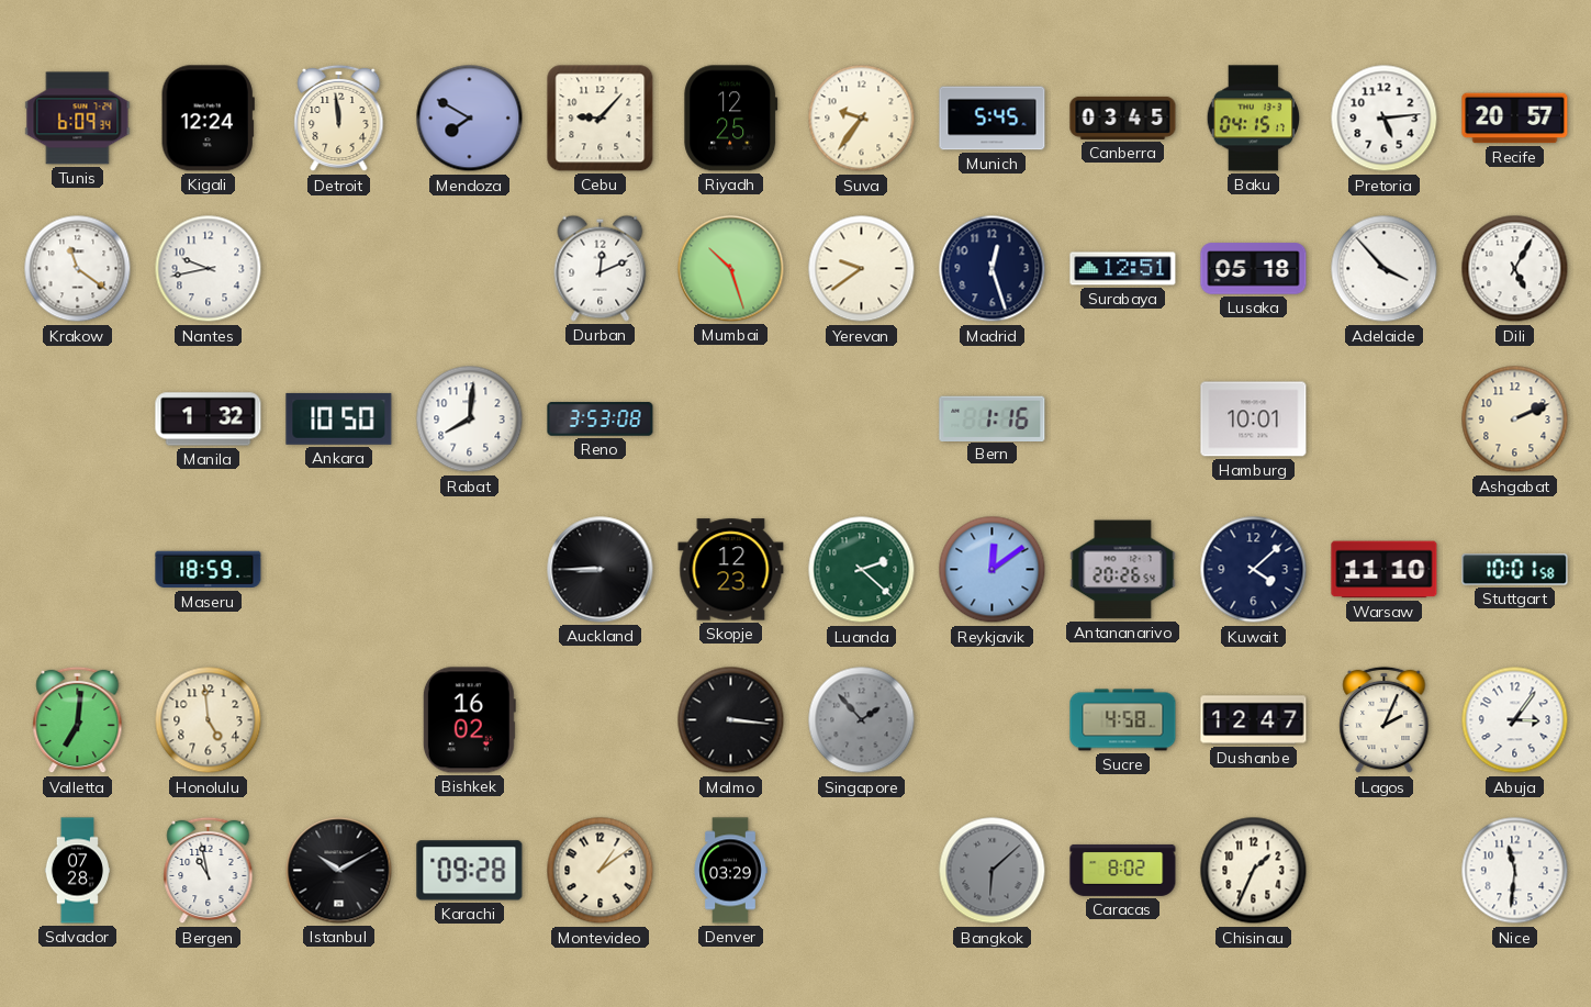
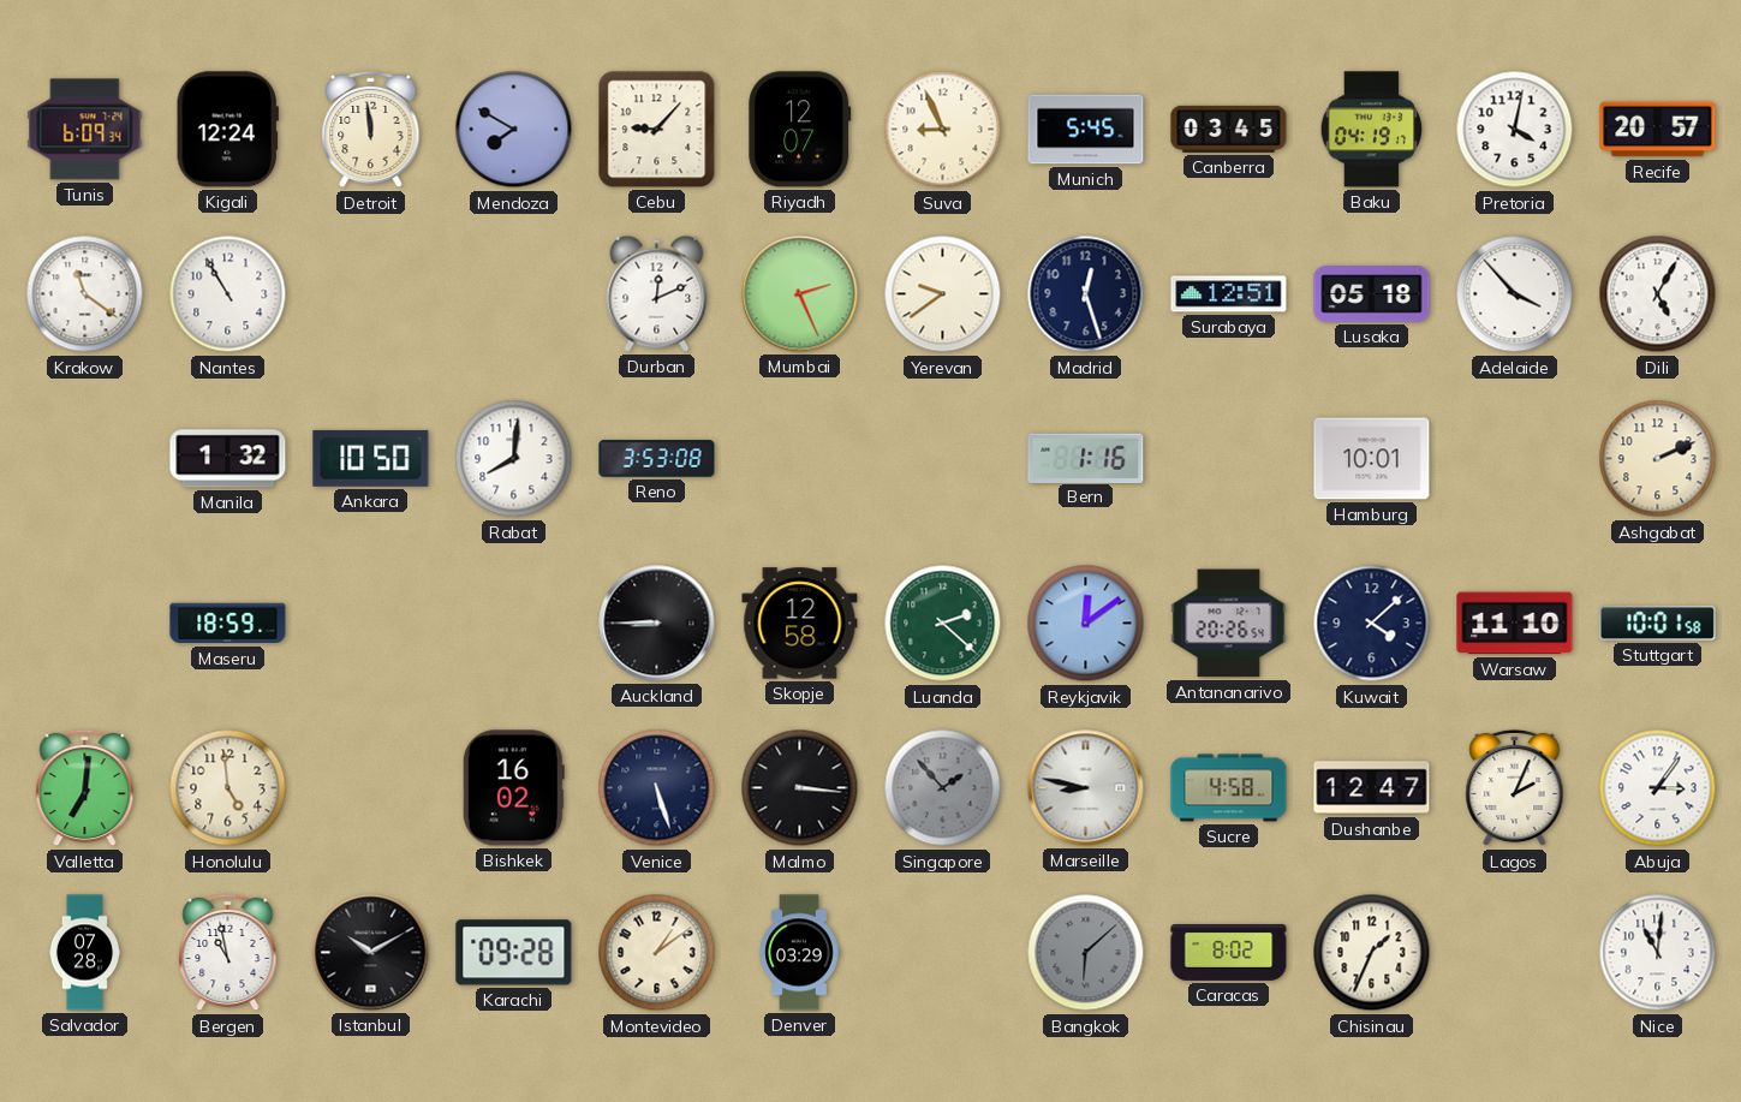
Riyadh: 12:25 -> 12:07 (800, 130)
Suva: 9:36 -> 8:56 (943, 130)
Baku: 04:15 -> 04:19 (1372, 130)
Pretoria: 5:14 -> 4:02 (1515, 130)
Nantes: 9:43 -> 10:55 (228, 294)
Mumbai: 10:27 -> 2:26 (800, 294)
Skopje: 12:23 -> 12:58 (800, 624)
Venice: none -> 5:27 (657, 788)
Marseille: none -> 8:47 (1086, 788)
Nice: 11:31 -> 11:01 (1658, 953)
